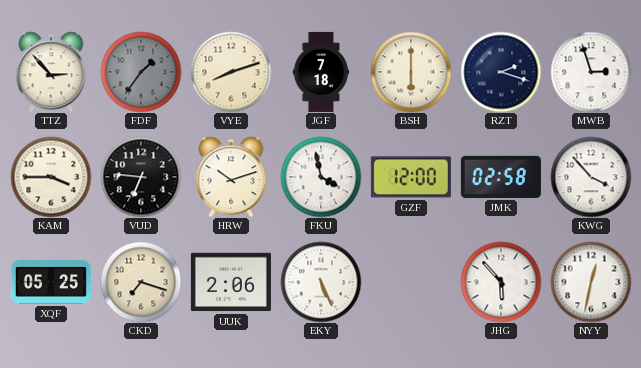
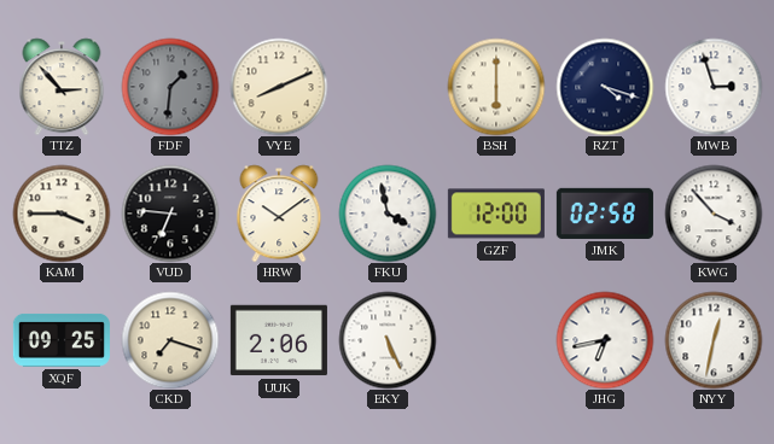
FDF: 1:36 -> 1:31 (170, 87)
VYE: 8:12 -> 8:11 (279, 87)
JGF: 7:18 -> none (321, 72)
RZT: 2:18 -> 4:18 (605, 87)
HRW: 10:12 -> 10:09 (279, 214)
XQF: 05:25 -> 09:25 (62, 340)
JHG: 5:53 -> 6:43 (605, 340)
